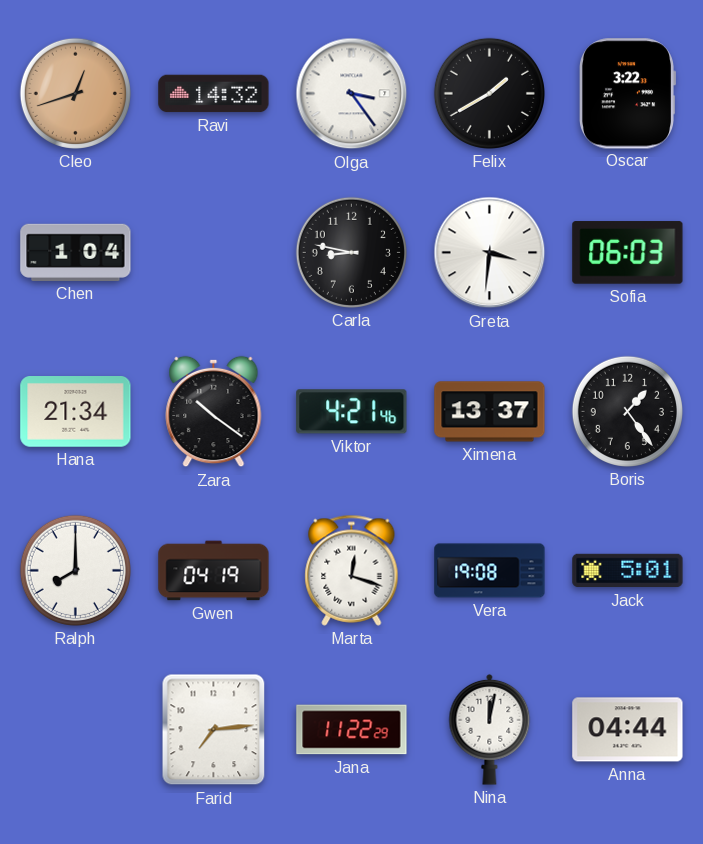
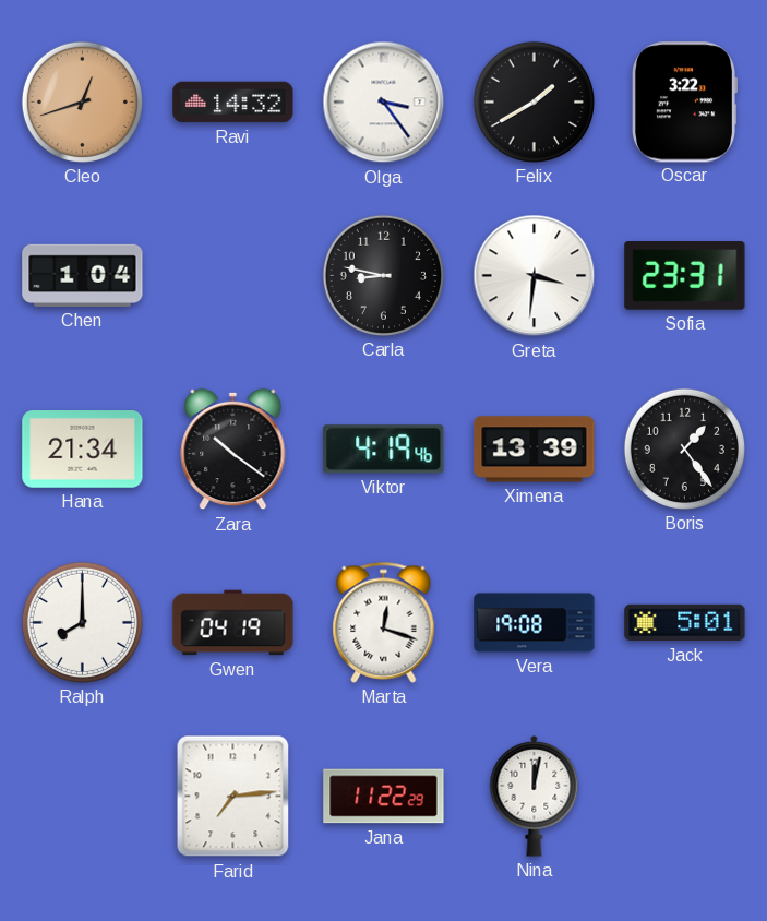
Sofia: 06:03 -> 23:31 (685, 276)
Viktor: 4:21 -> 4:19 (384, 450)
Ximena: 13:37 -> 13:39 (535, 450)
Anna: 04:44 -> none (628, 730)
